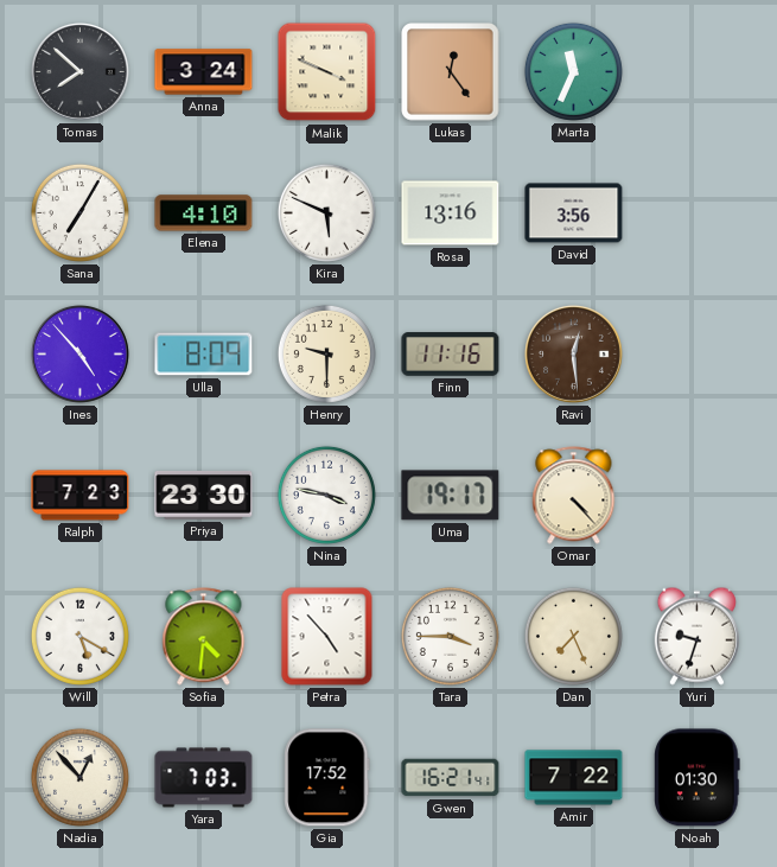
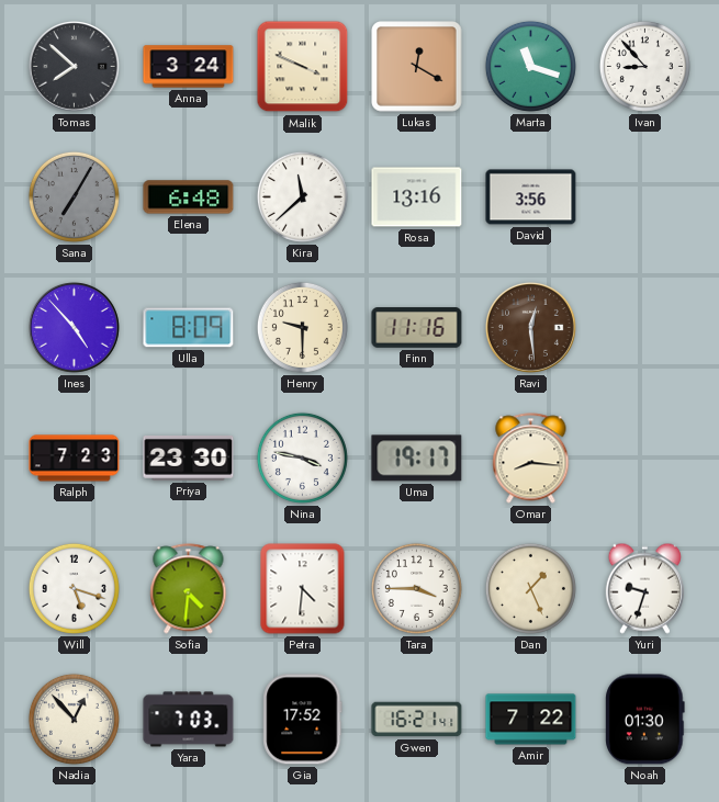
Lukas: 12:24 -> 12:20 (417, 67)
Marta: 11:34 -> 11:18 (530, 66)
Ivan: none -> 8:53 (644, 66)
Sana dial: white -> grey (74, 196)
Elena: 4:10 -> 6:48 (189, 197)
Kira: 5:49 -> 11:38 (302, 196)
Omar: 4:23 -> 8:16 (531, 459)
Will: 5:20 -> 5:18 (74, 588)
Petra: 4:53 -> 4:31 (303, 589)
Dan: 7:26 -> 1:26 (530, 588)
